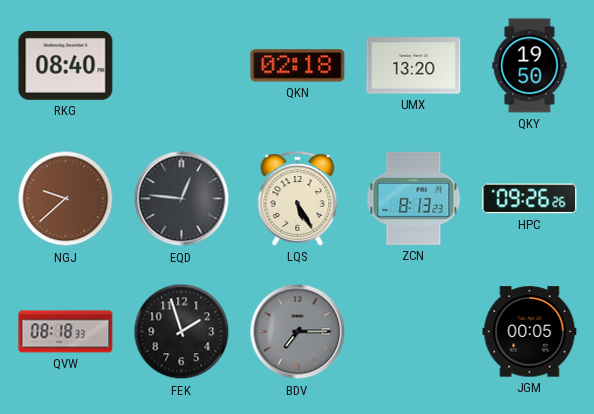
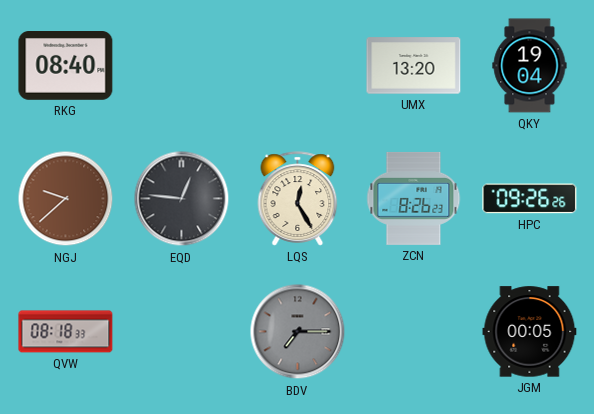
QKN: 02:18 -> none (298, 66)
QKY: 19:50 -> 19:04 (530, 66)
LQS: 5:25 -> 12:25 (298, 199)
ZCN: 8:13 -> 8:26 (414, 198)
FEK: 1:57 -> none (182, 332)
